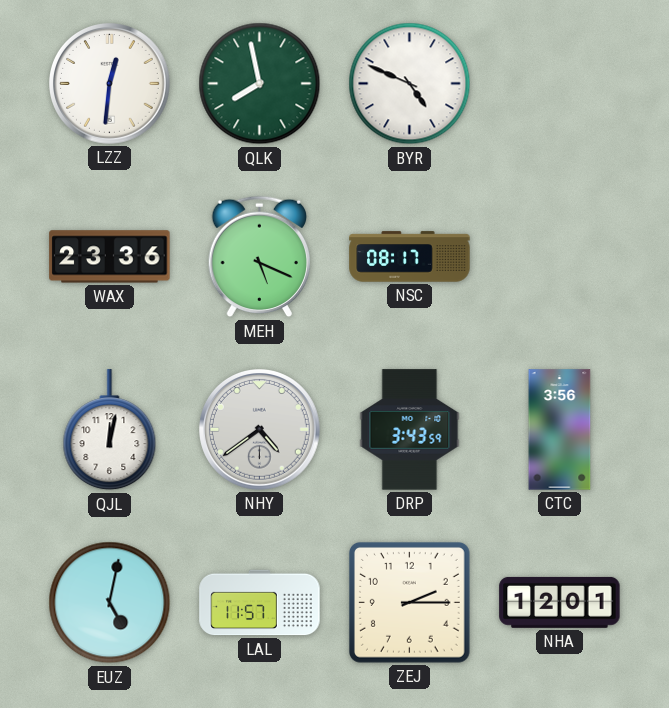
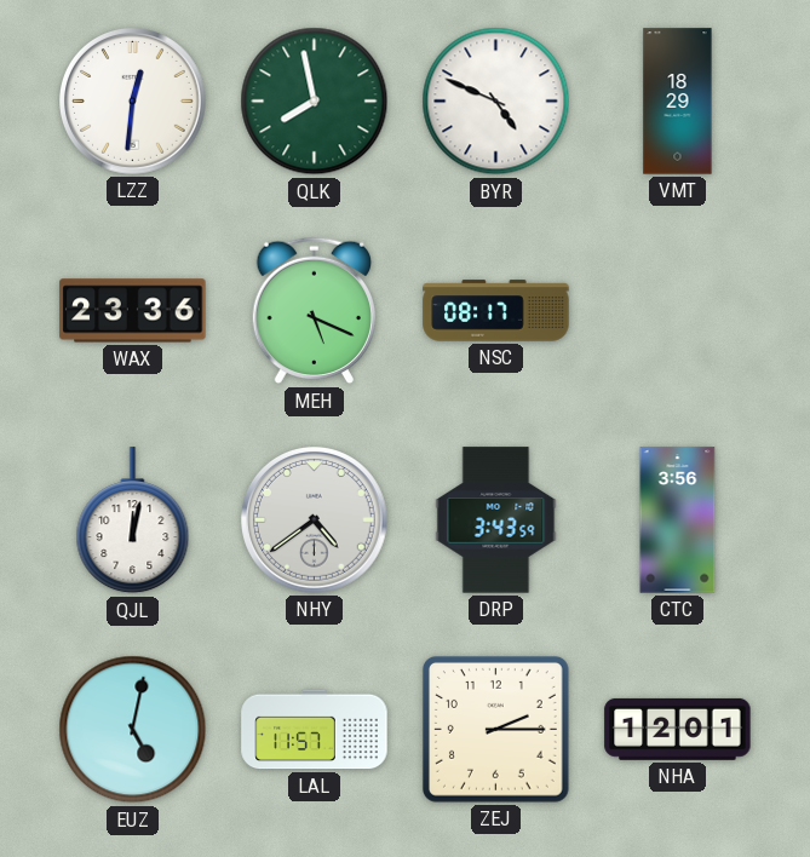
VMT: none -> 18:29 (678, 102)
